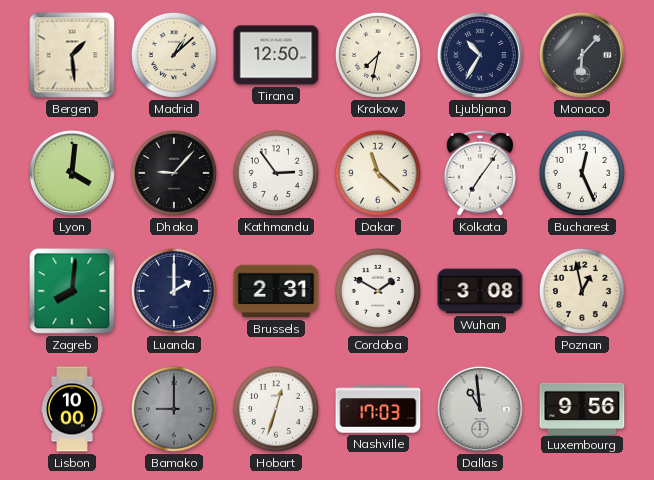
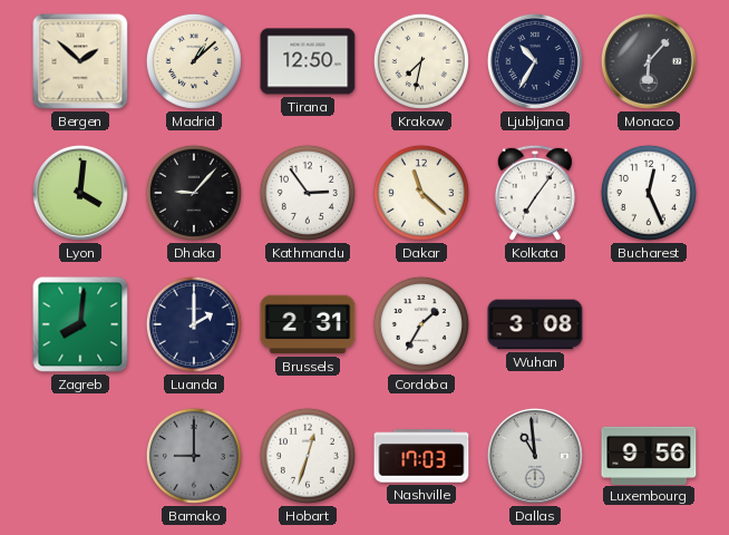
Bergen: 1:29 -> 1:52 (80, 61)
Cordoba: 1:50 -> 1:35 (421, 324)
Poznan: 12:58 -> none (582, 291)
Lisbon: 10:00 -> none (72, 409)
